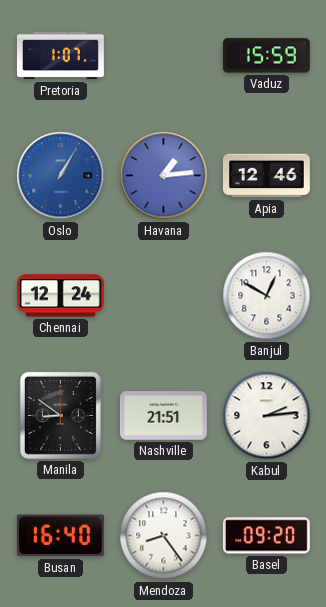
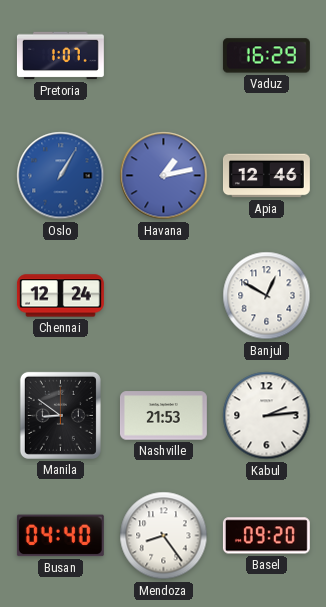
Vaduz: 15:59 -> 16:29 (266, 56)
Havana: 1:14 -> 1:13 (164, 176)
Nashville: 21:51 -> 21:53 (163, 416)
Busan: 16:40 -> 04:40 (60, 536)
